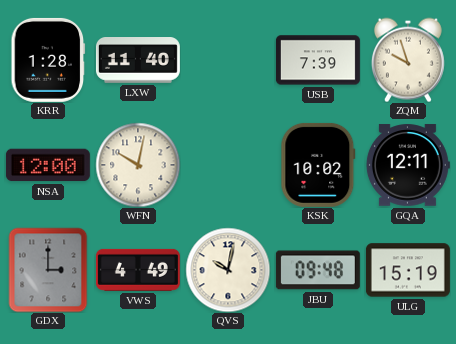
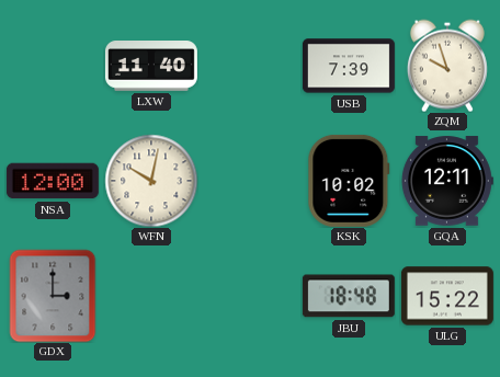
KRR: 1:28 -> none (48, 60)
VWS: 4:49 -> none (138, 270)
QVS: 10:02 -> none (228, 270)
JBU: 09:48 -> 18:48 (349, 296)
ULG: 15:19 -> 15:22 (447, 296)
